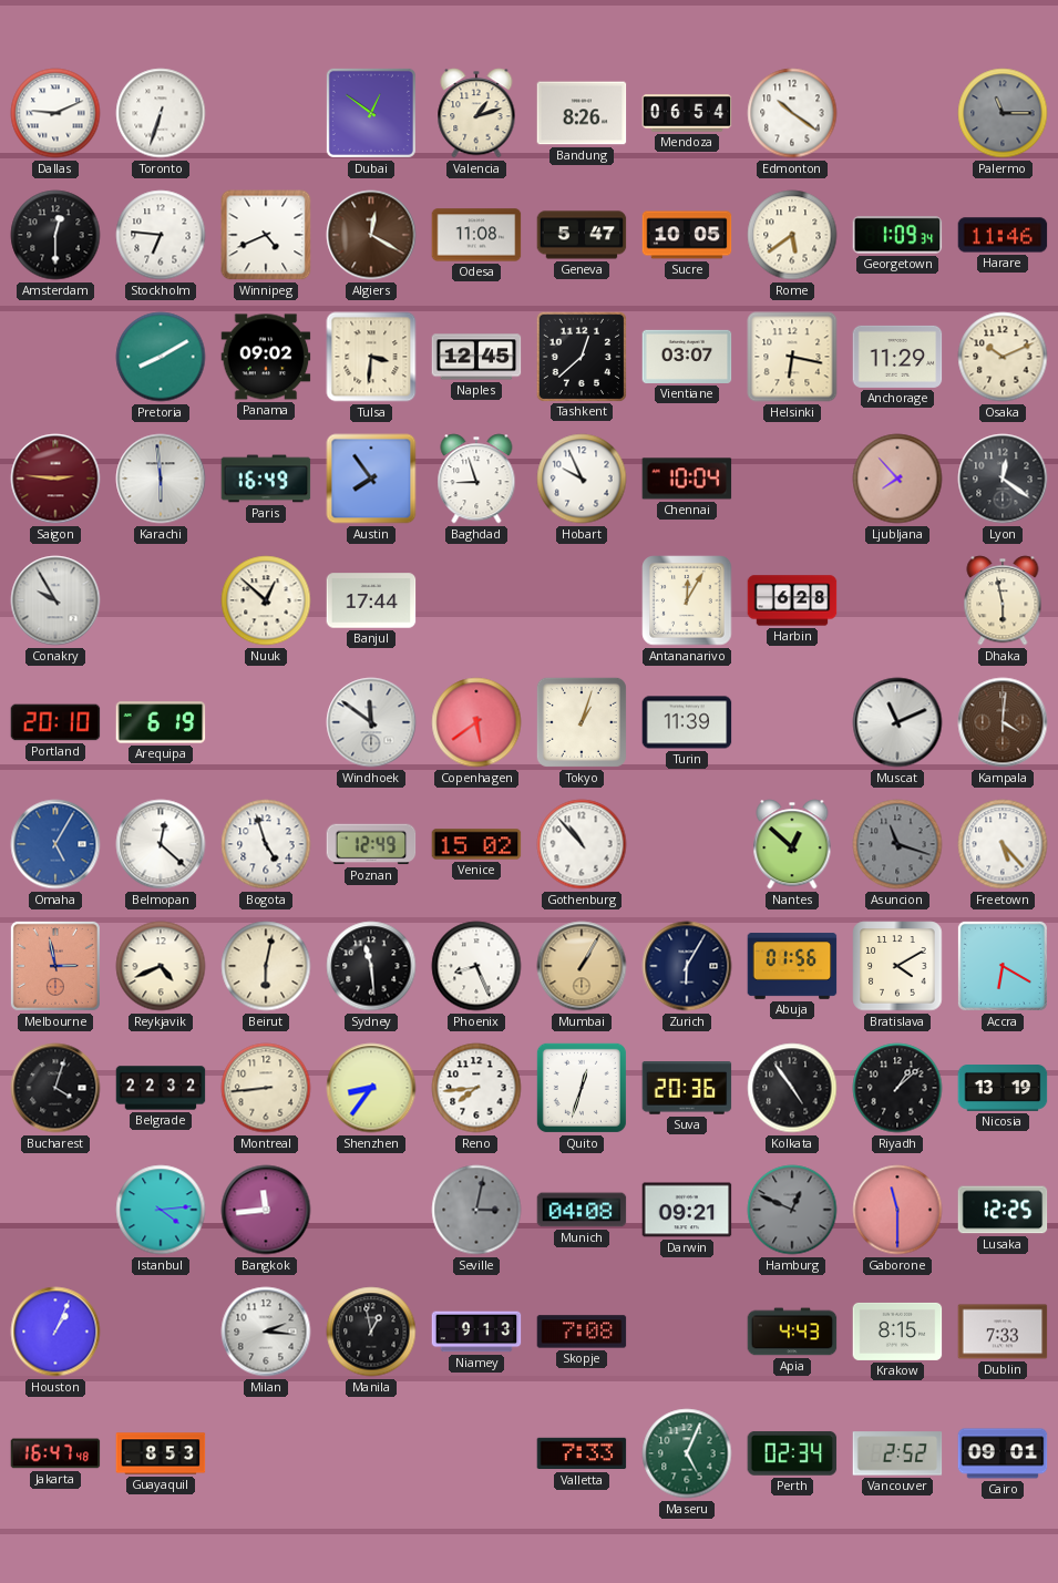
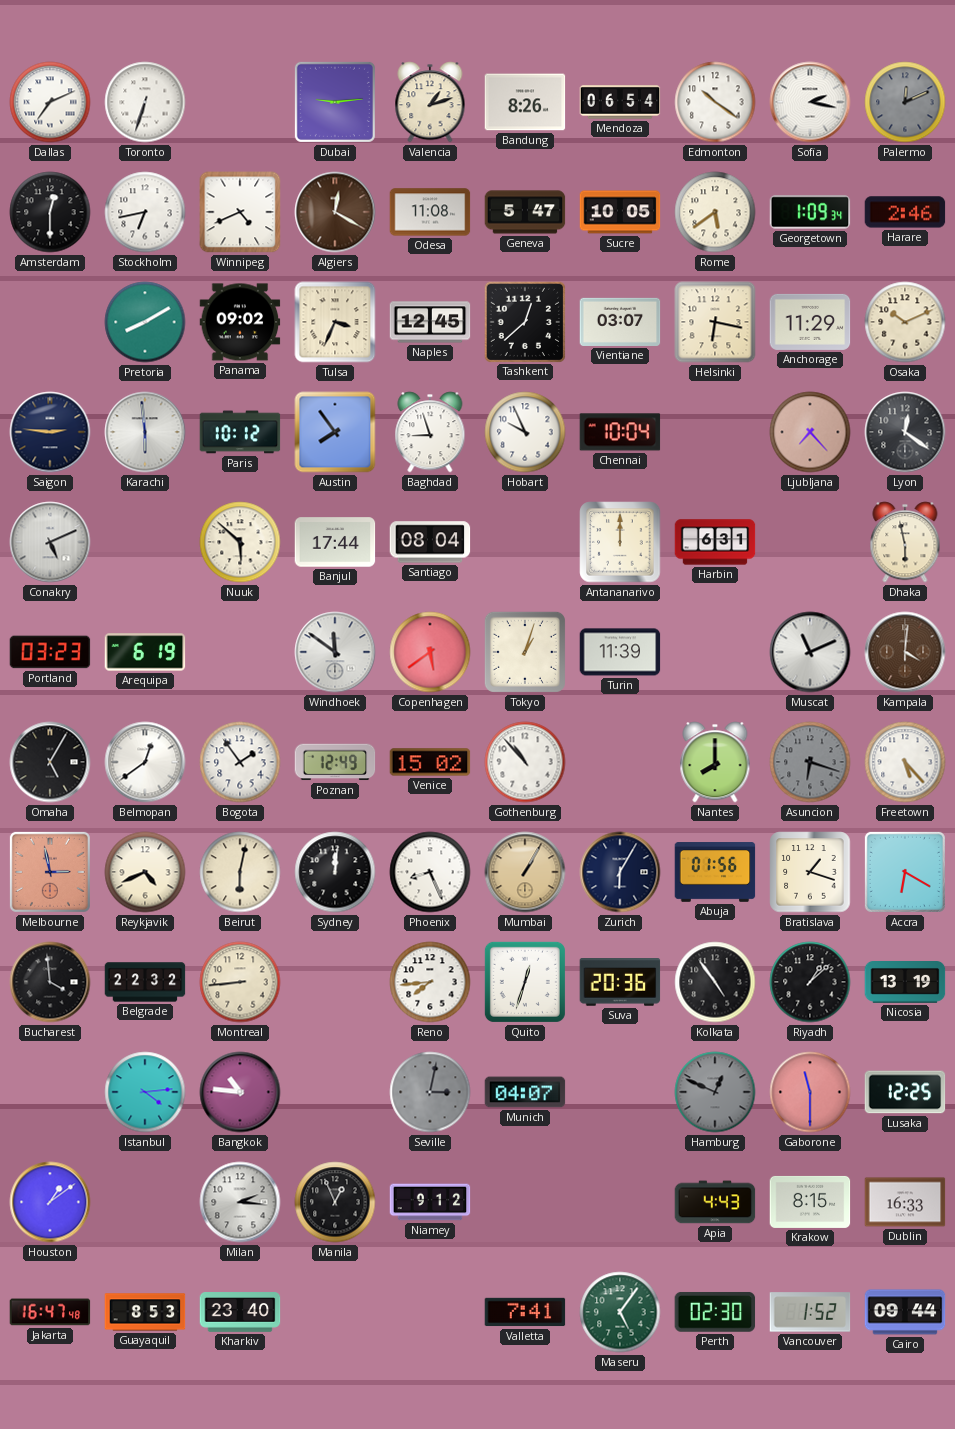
Dallas: 9:11 -> 7:11 (50, 102)
Dubai: 12:51 -> 9:14 (335, 102)
Sofia: none -> 2:17 (810, 102)
Palermo: 11:15 -> 12:11 (905, 102)
Stockholm: 6:46 -> 6:43 (145, 212)
Harare: 11:46 -> 2:46 (905, 212)
Tulsa: 3:31 -> 3:34 (335, 322)
Saigon dial: burgundy -> navy (50, 432)
Paris: 16:49 -> 10:12 (240, 432)
Ljubljana: 7:53 -> 7:23 (810, 432)
Conakry: 9:55 -> 5:11 (50, 542)
Nuuk: 12:52 -> 5:52 (240, 542)
Santiago: none -> 08:04 (430, 542)
Antananarivo: 12:05 -> 12:00 (620, 542)
Harbin: 6:28 -> 6:31 (715, 542)
Portland: 20:10 -> 03:23 (50, 652)
Omaha dial: blue -> black (50, 762)
Belmopan: 12:22 -> 12:39 (145, 762)
Bogota: 4:57 -> 1:54 (240, 762)
Nantes: 12:52 -> 8:00 (715, 762)
Asuncion: 11:18 -> 6:18 (810, 762)
Sydney: 11:29 -> 12:01 (335, 872)
Bratislava: 4:10 -> 1:18 (810, 872)
Bucharest: 4:03 -> 3:59 (50, 982)
Shenzhen: 8:36 -> none (371, 1088)
Bangkok: 11:44 -> 10:46 (240, 1092)
Munich: 04:08 -> 04:07 (525, 1092)
Darwin: 09:21 -> none (687, 1210)
Houston: 1:04 -> 1:09 (50, 1202)
Manila: 12:58 -> 12:56 (335, 1202)
Niamey: 9:13 -> 9:12 (430, 1202)
Skopje: 7:08 -> none (582, 1332)
Dublin: 7:33 -> 16:33 (905, 1202)
Kharkiv: none -> 23:40 (240, 1312)
Valletta: 7:33 -> 7:41 (525, 1312)
Maseru: 5:04 -> 5:06 (620, 1312)
Perth: 02:34 -> 02:30 (715, 1312)
Vancouver: 2:52 -> 1:52 (810, 1312)
Cairo: 09:01 -> 09:44 (905, 1312)
